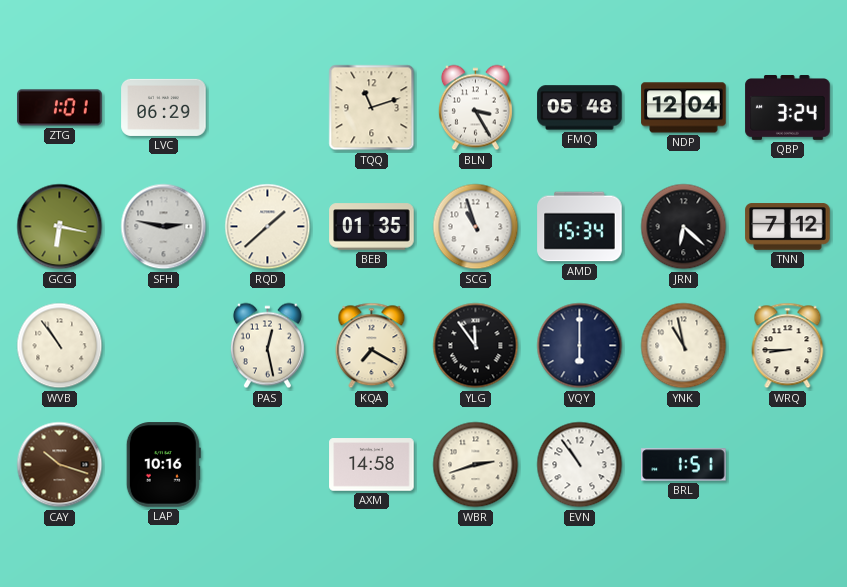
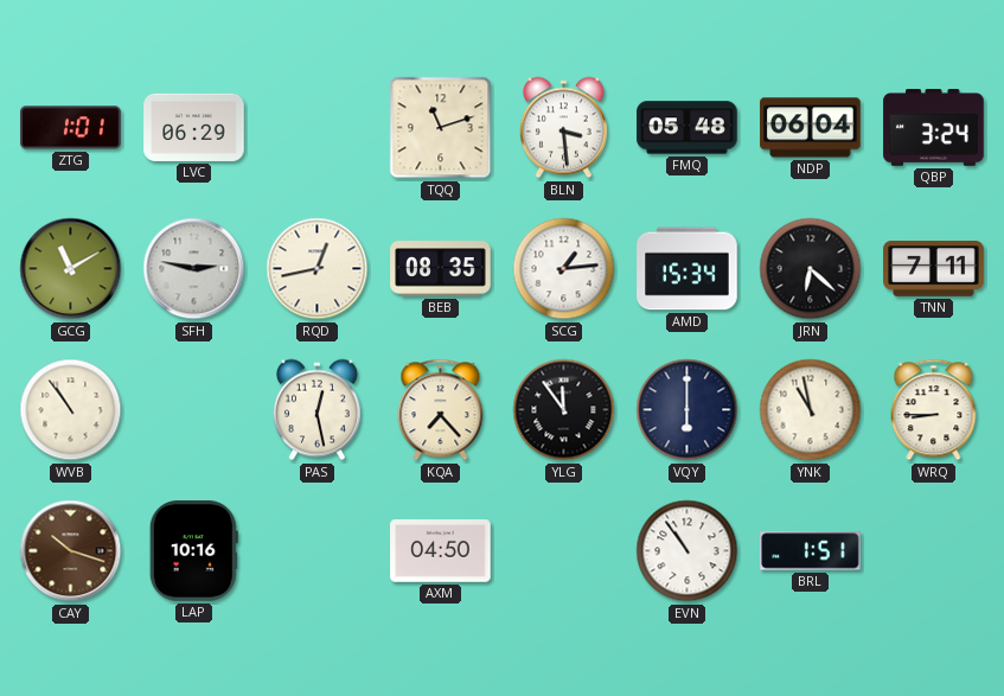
BLN: 3:25 -> 3:29 (563, 128)
NDP: 12:04 -> 06:04 (811, 128)
GCG: 6:17 -> 11:10 (71, 269)
RQD: 1:38 -> 12:43 (318, 269)
BEB: 01:35 -> 08:35 (441, 269)
SCG: 10:57 -> 1:14 (564, 269)
TNN: 7:12 -> 7:11 (934, 269)
KQA: 7:20 -> 7:23 (441, 410)
AXM: 14:58 -> 04:50 (441, 551)
WBR: 2:42 -> none (476, 465)
